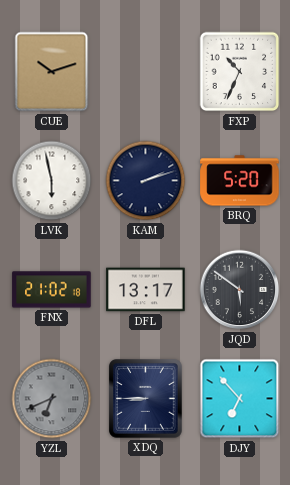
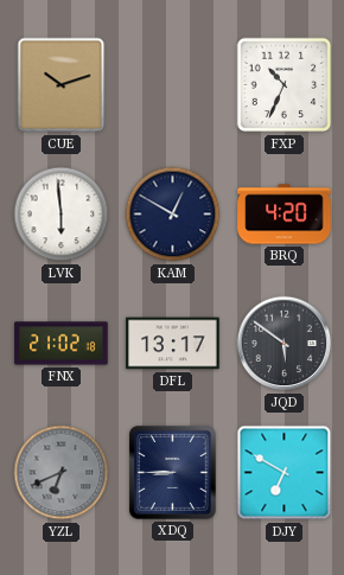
LVK: 5:58 -> 5:59 (62, 215)
KAM: 2:12 -> 12:50 (173, 215)
BRQ: 5:20 -> 4:20 (285, 215)
DJY: 6:53 -> 6:50 (285, 473)
